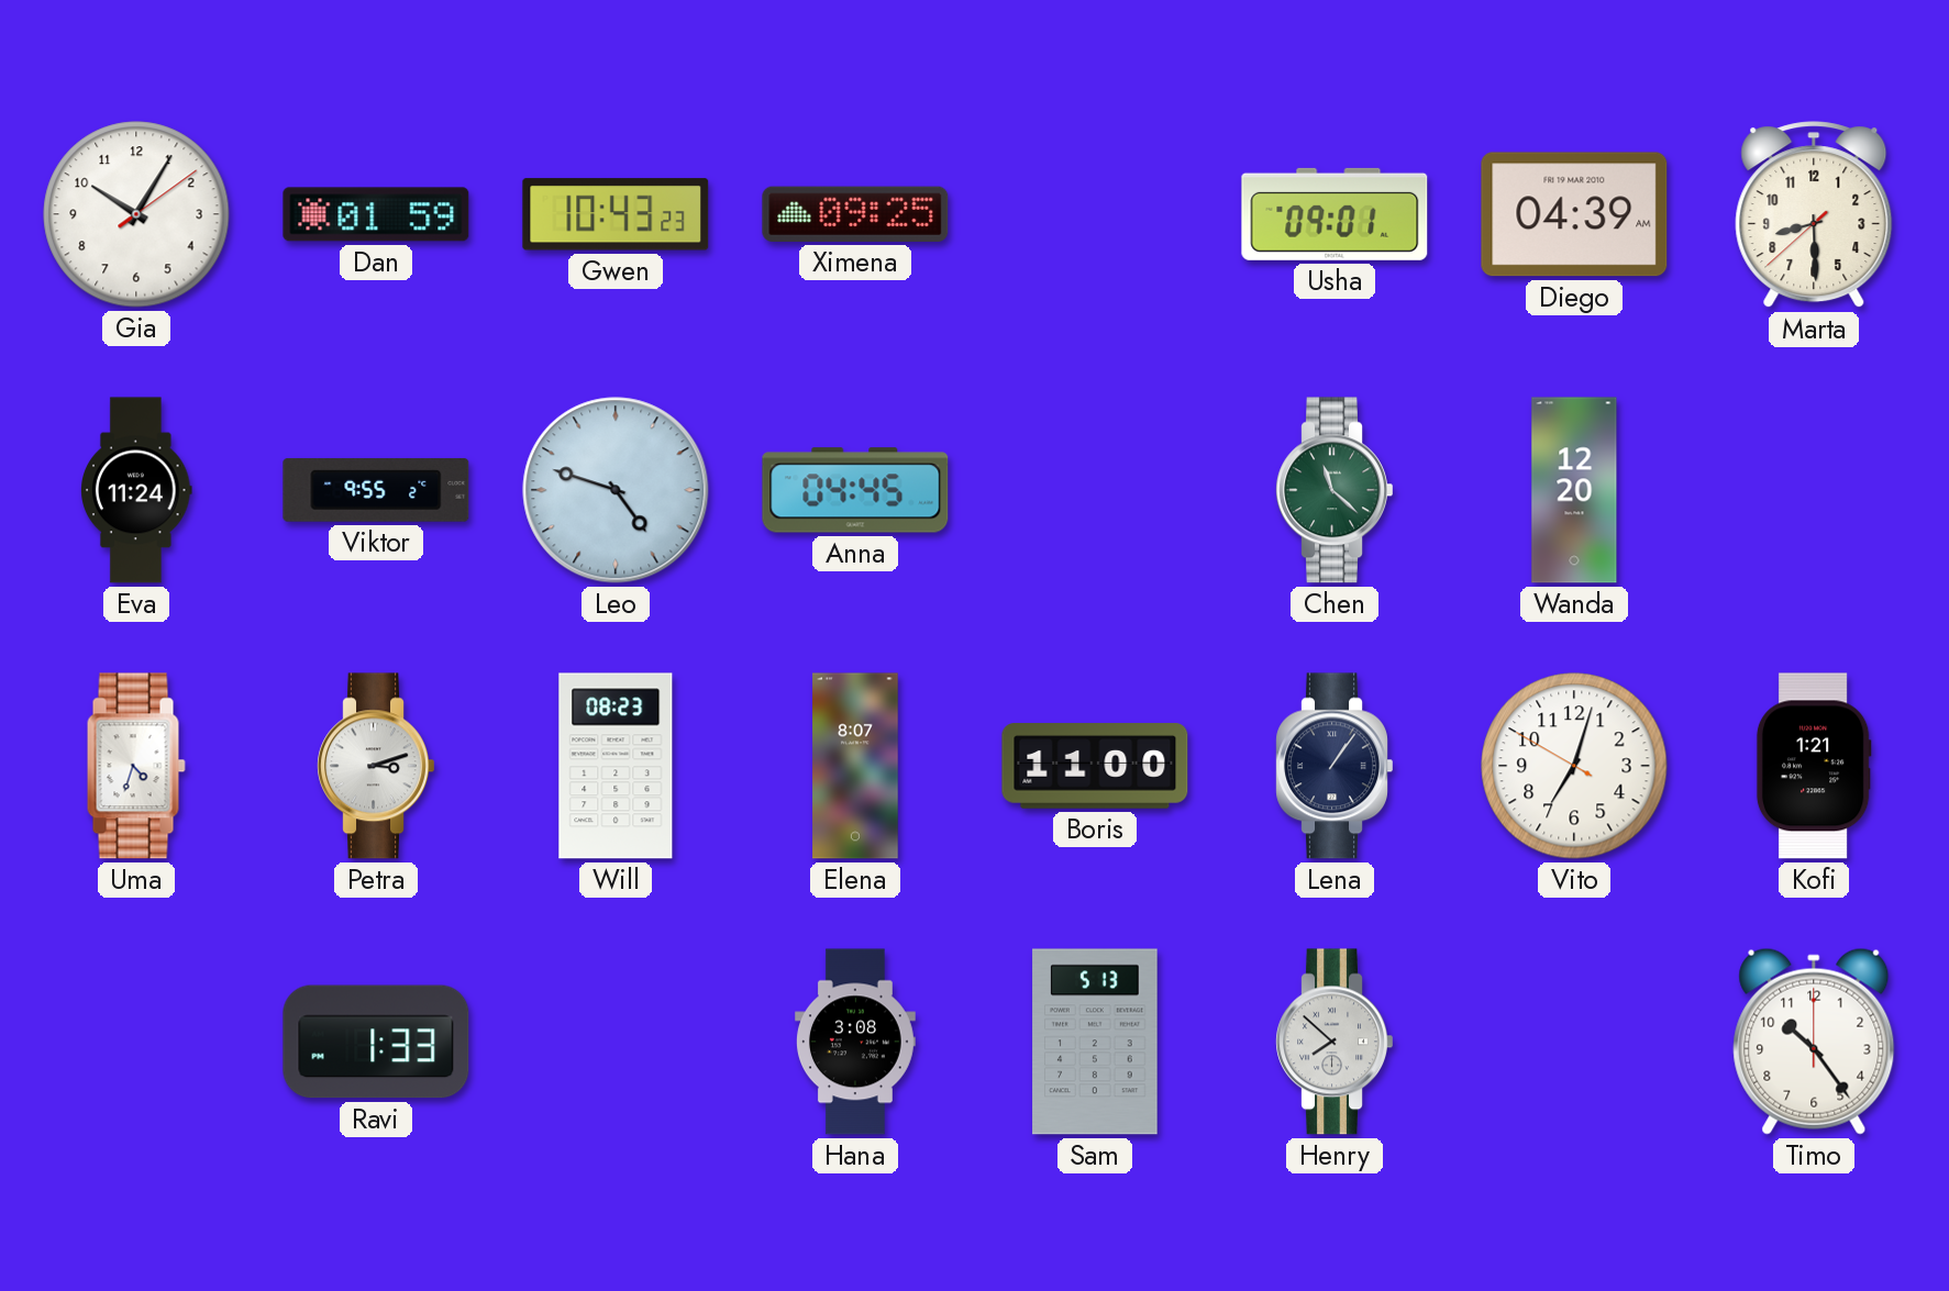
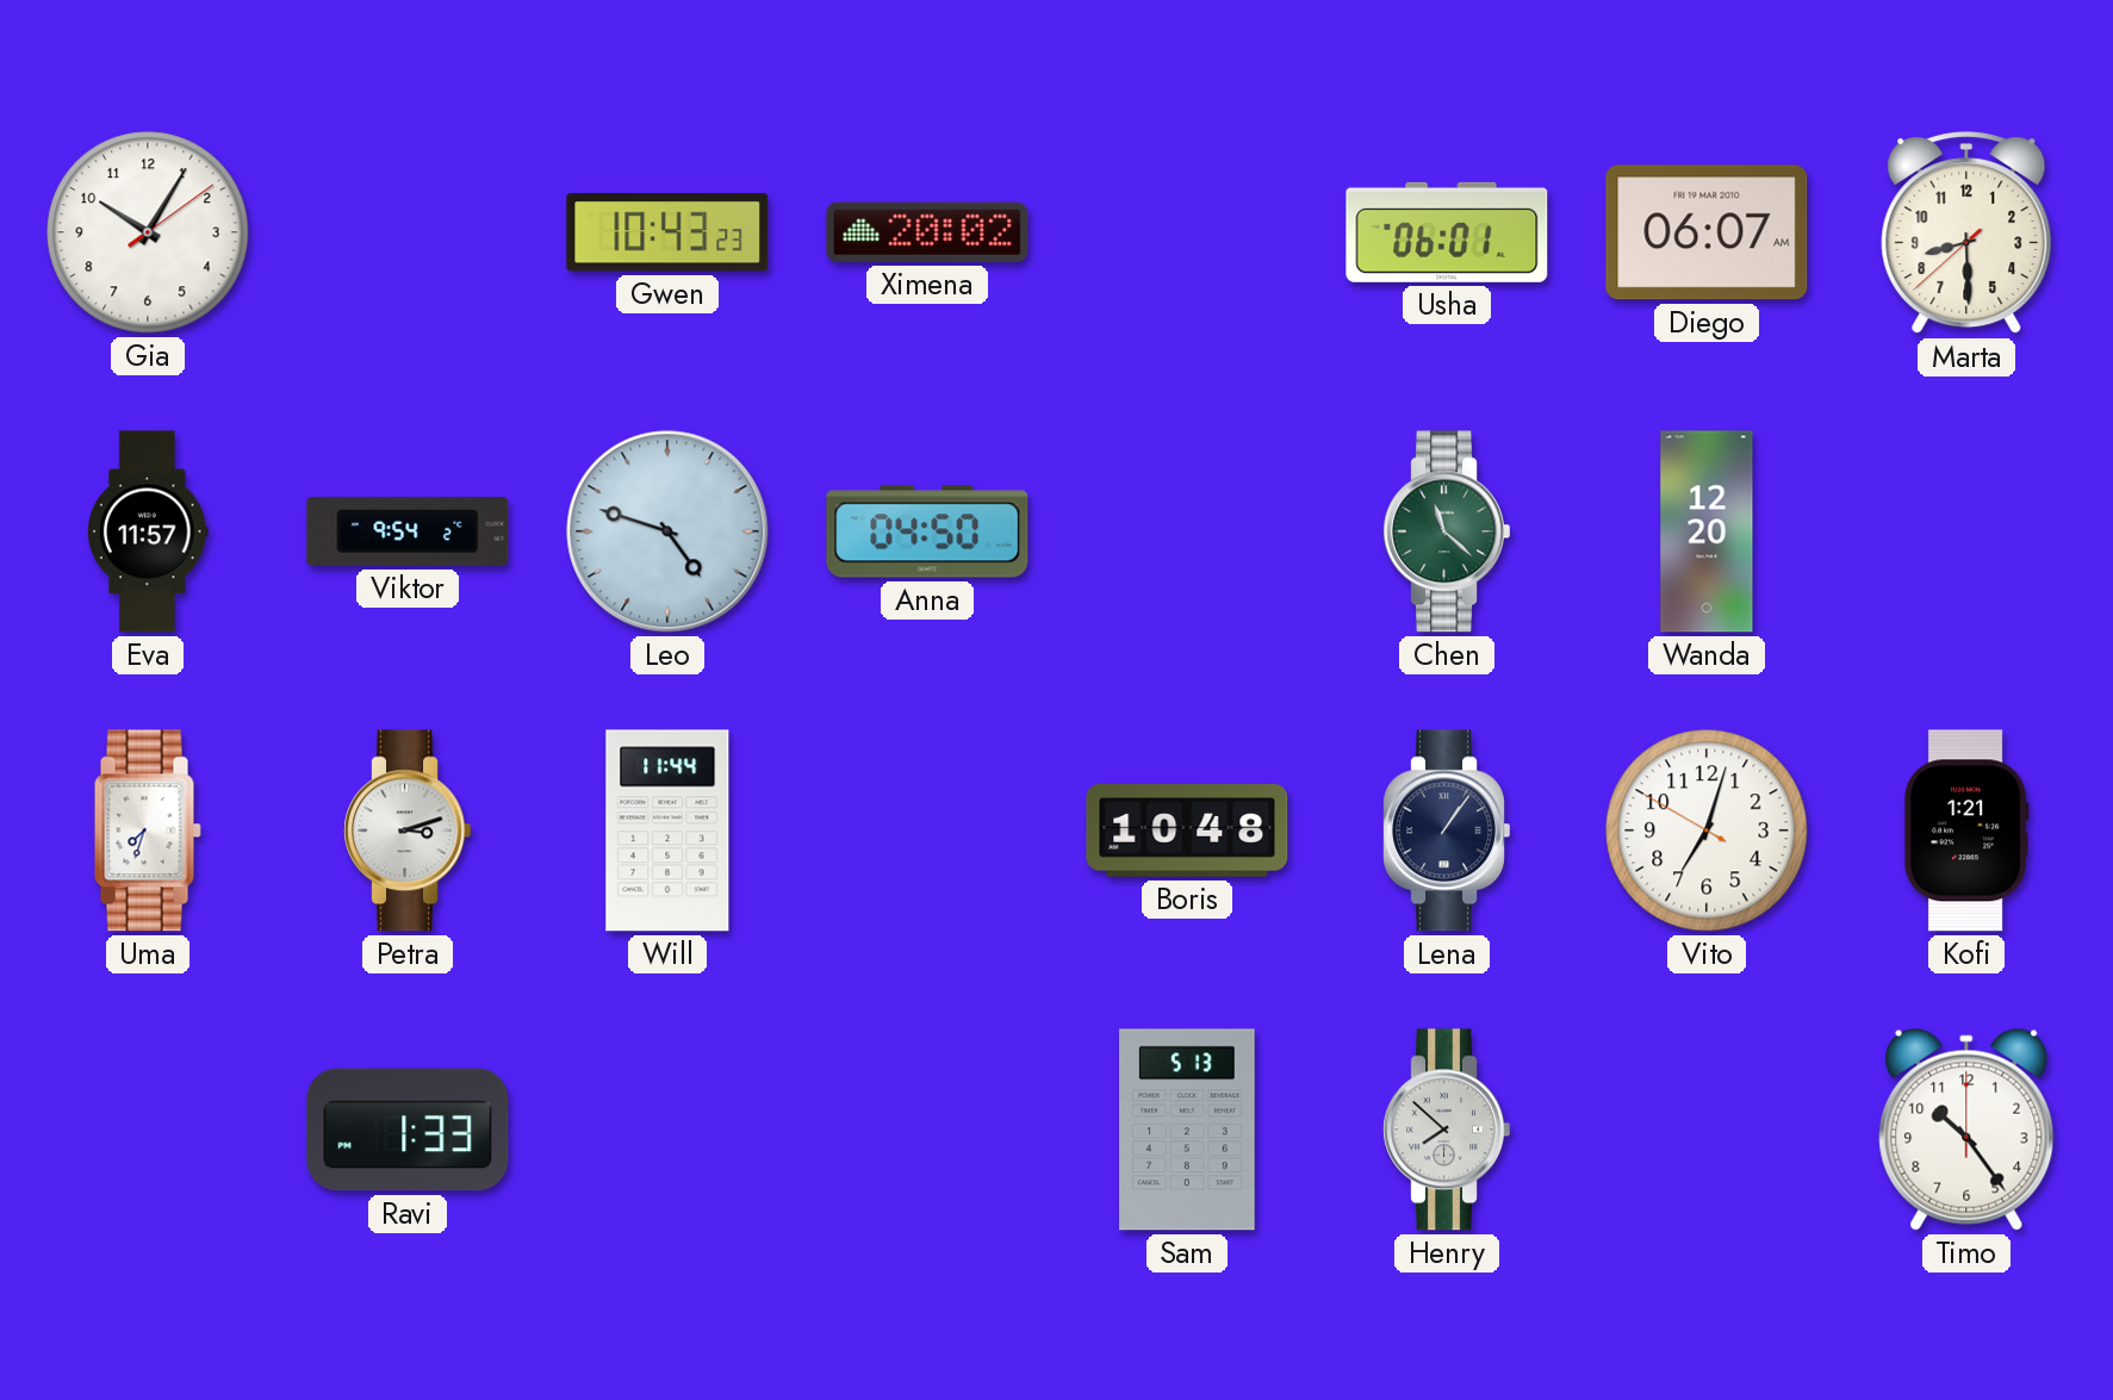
Dan: 01:59 -> none (376, 214)
Ximena: 09:25 -> 20:02 (927, 232)
Usha: 09:01 -> 06:01 (1447, 232)
Diego: 04:39 -> 06:07 (1707, 232)
Eva: 11:24 -> 11:57 (149, 531)
Viktor: 9:55 -> 9:54 (408, 531)
Anna: 04:45 -> 04:50 (927, 531)
Uma: 4:33 -> 7:33 (148, 830)
Will: 08:23 -> 11:44 (667, 830)
Elena: 8:07 -> none (855, 766)
Boris: 11:00 -> 10:48 (1187, 830)
Hana: 3:08 -> none (855, 1042)
